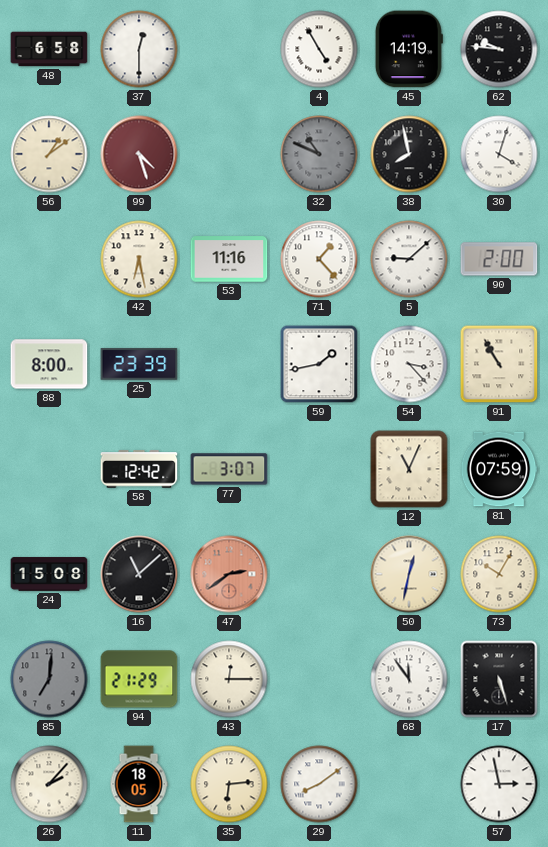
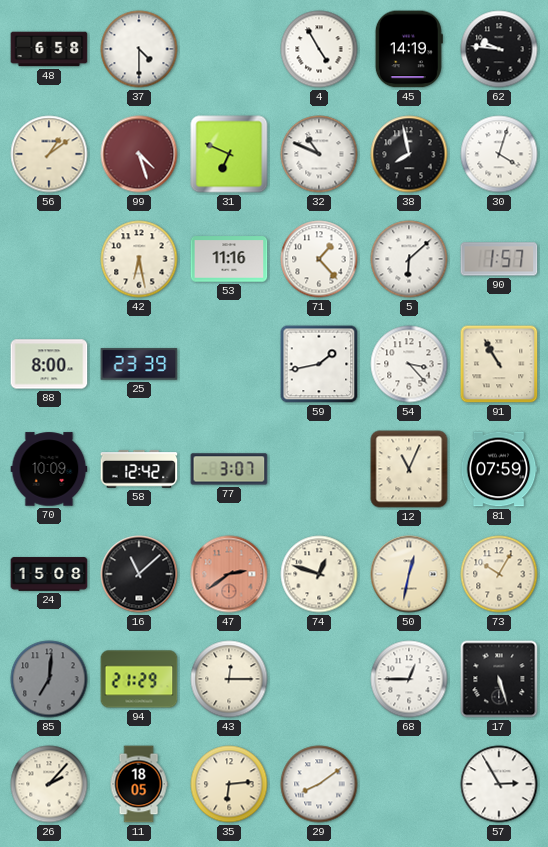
37: 12:30 -> 4:30 (139, 49)
31: none -> 6:49 (229, 154)
32 dial: grey -> white (319, 154)
5: 9:08 -> 6:08 (409, 259)
90: 2:00 -> 1:57 (499, 259)
70: none -> 10:09 (49, 469)
74: none -> 12:48 (319, 574)
68: 11:54 -> 12:45 (409, 679)
57: 2:58 -> 2:55 (499, 784)
